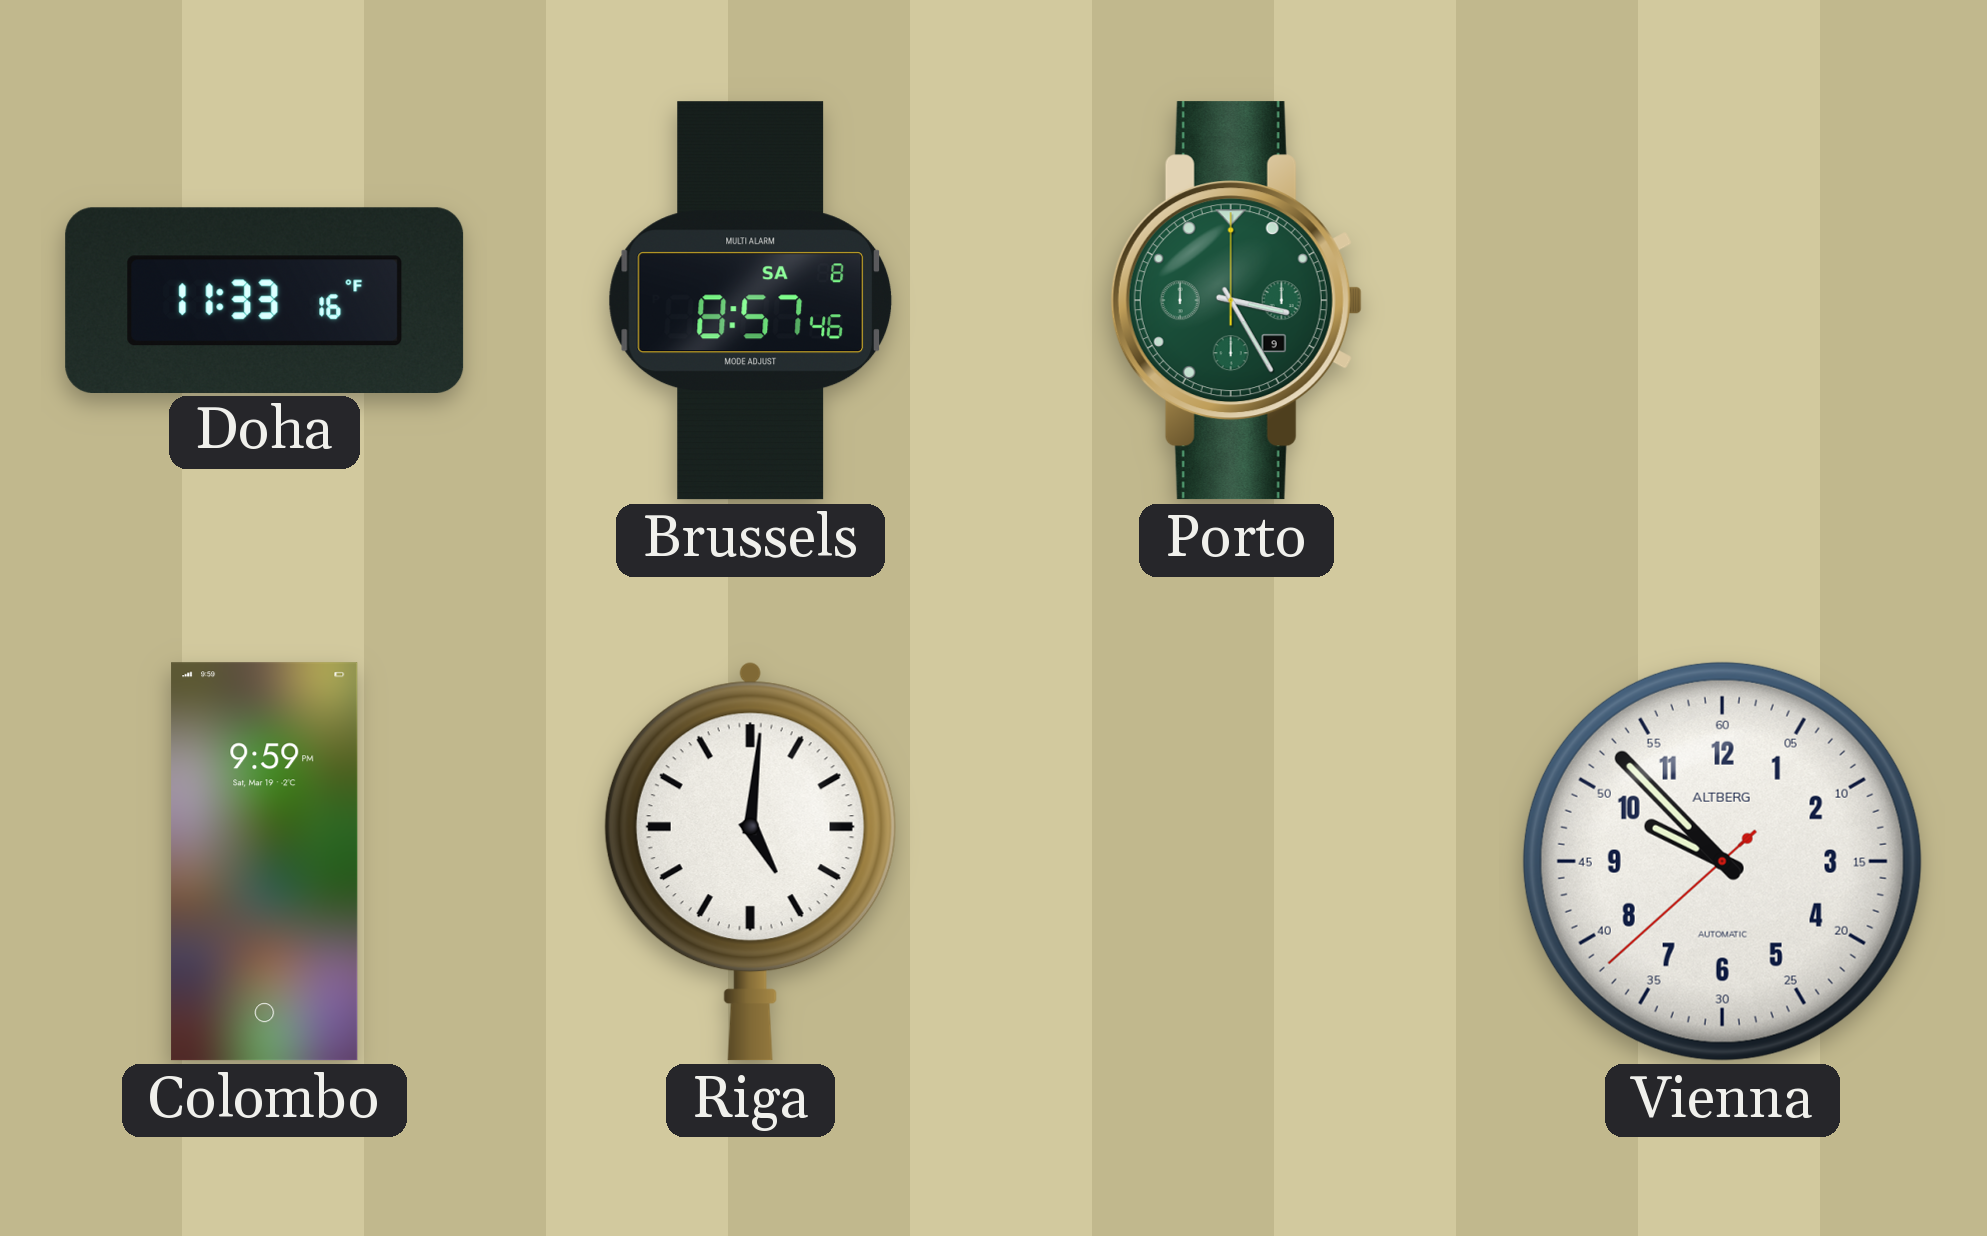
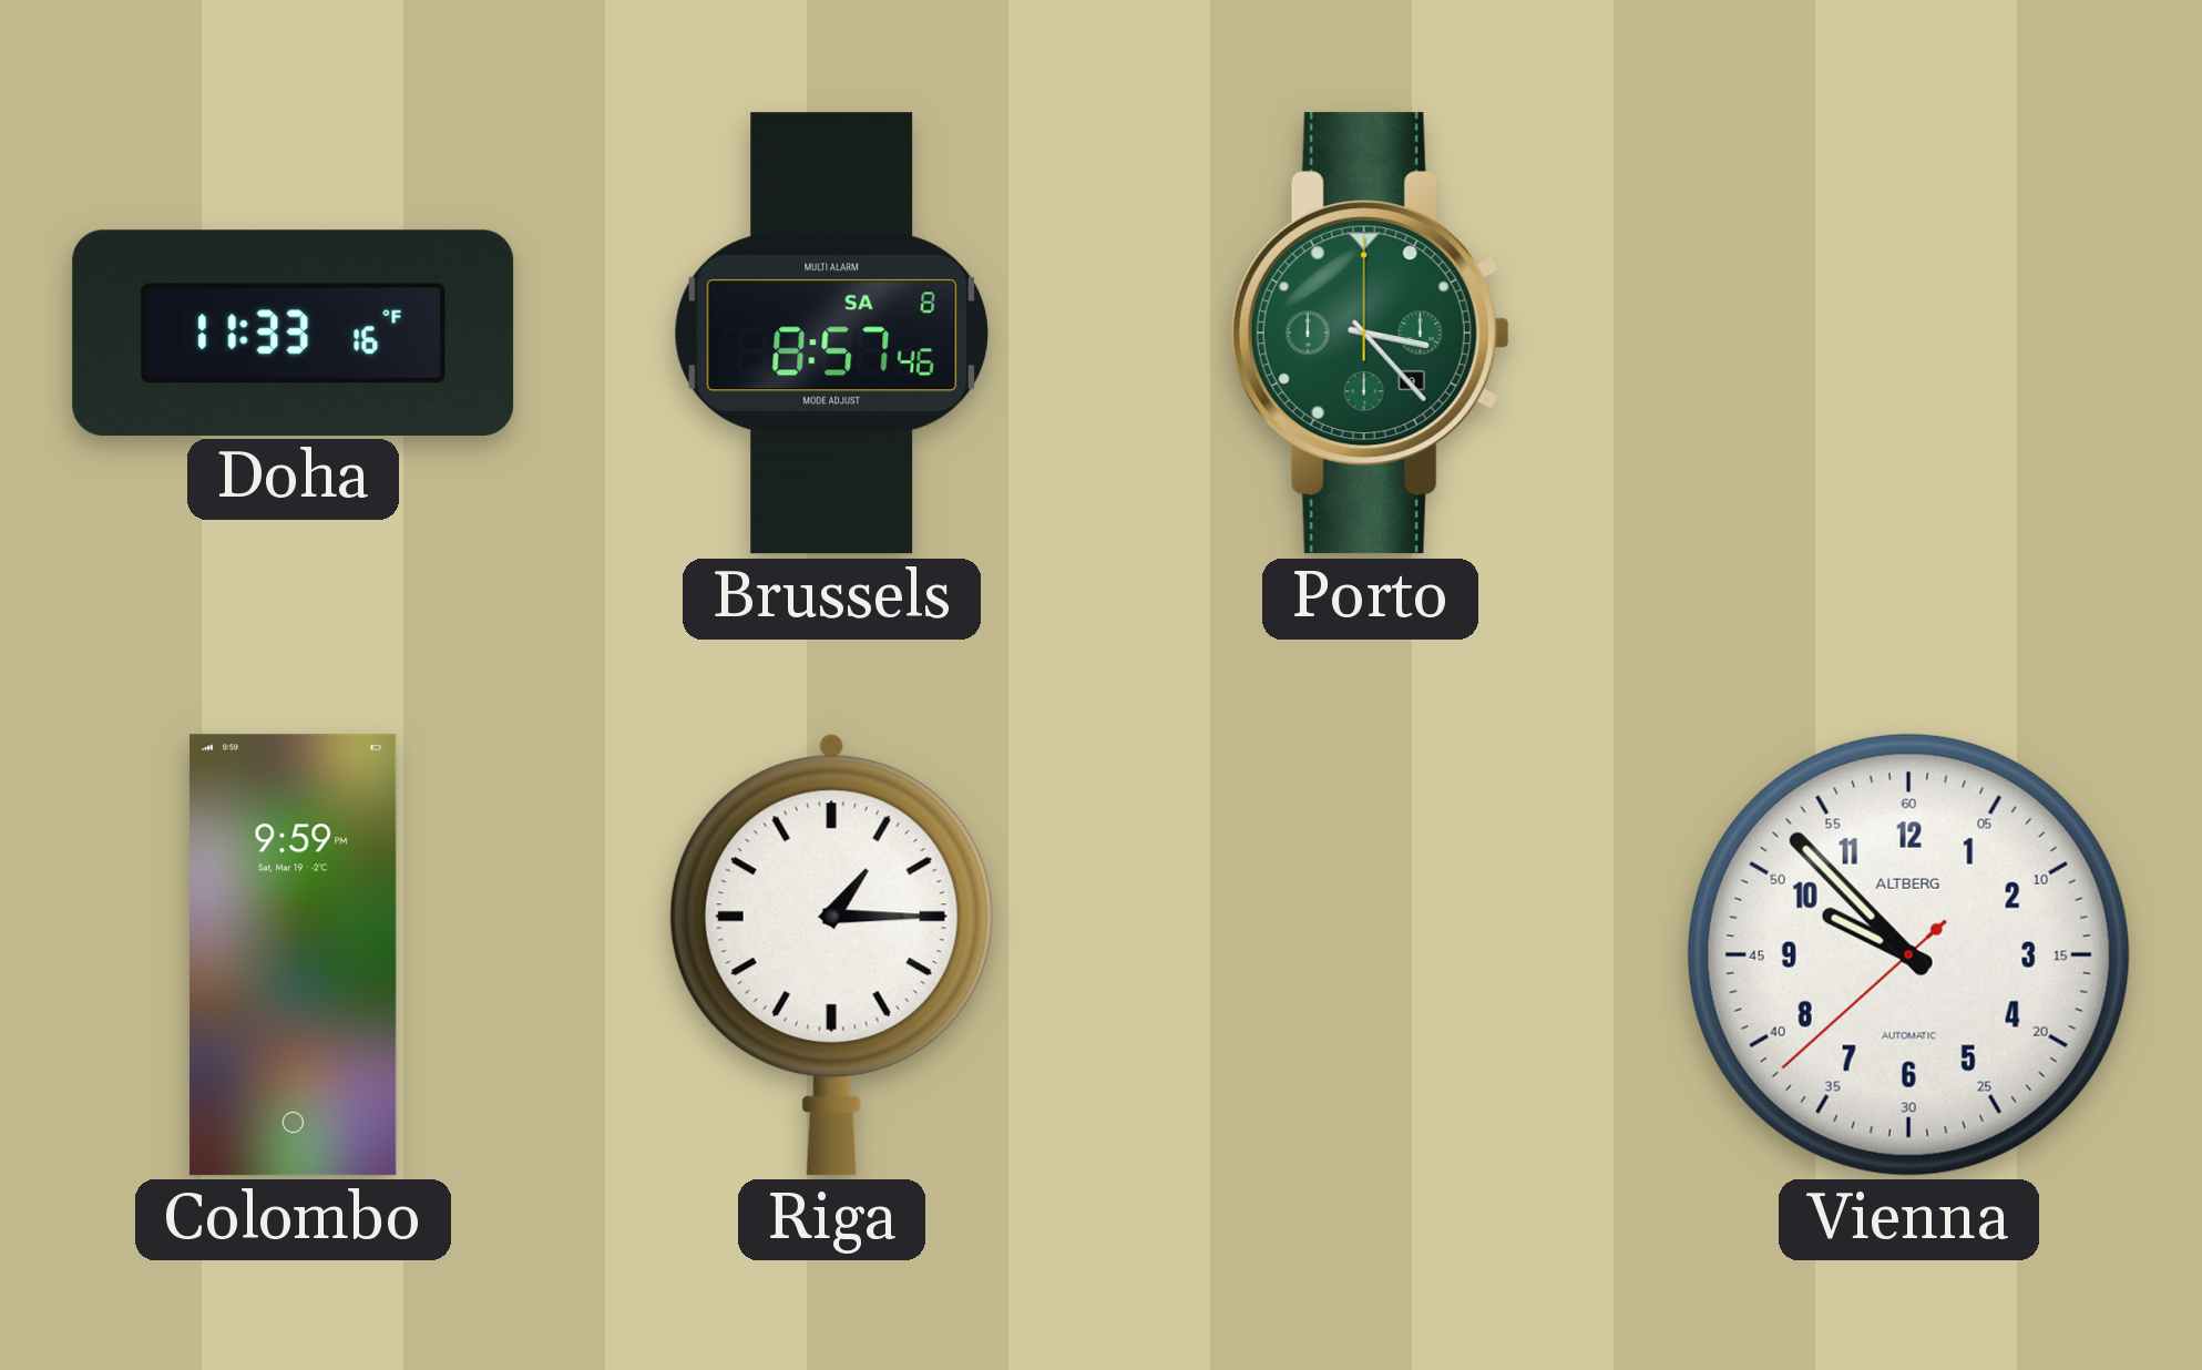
Porto: 3:25 -> 3:23 (1370, 334)
Riga: 5:01 -> 1:15 (831, 954)
